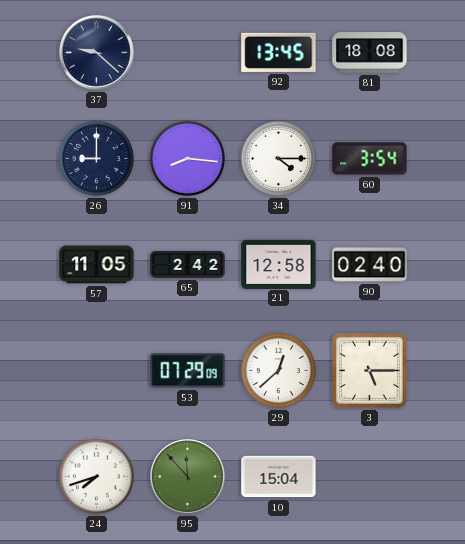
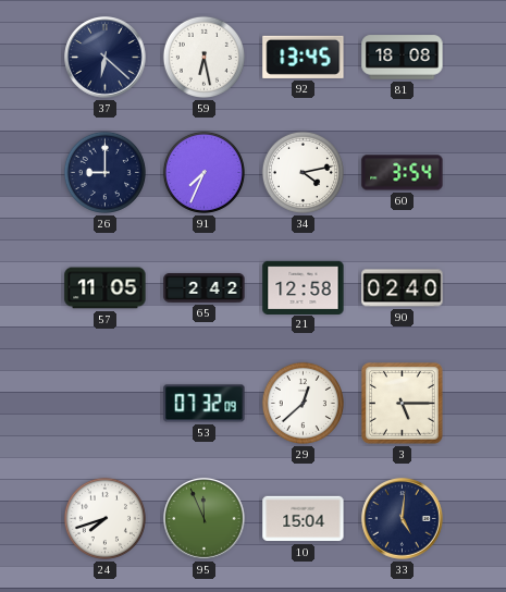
37: 9:22 -> 6:22 (106, 58)
59: none -> 6:28 (203, 57)
91: 8:16 -> 7:34 (203, 172)
34: 4:15 -> 4:13 (303, 172)
53: 07:29 -> 07:32 (205, 404)
95: 11:53 -> 11:56 (205, 519)
33: none -> 5:01 (403, 519)
